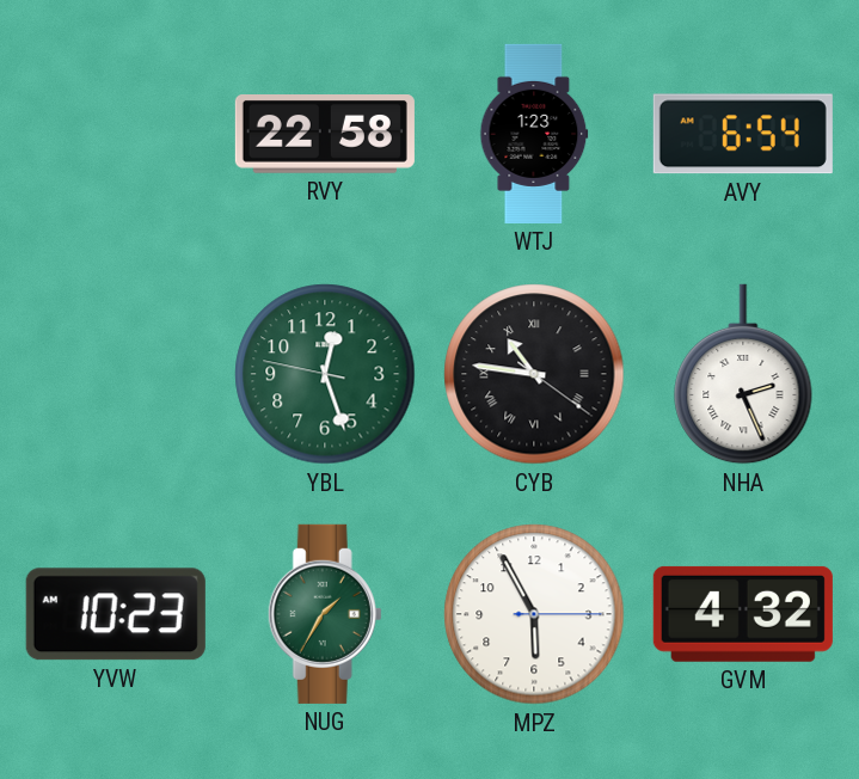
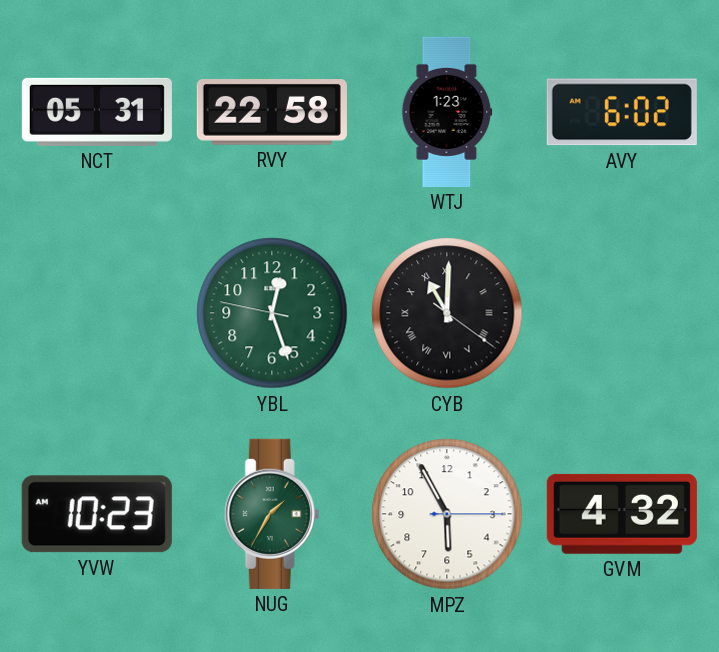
NCT: none -> 05:31 (97, 112)
AVY: 6:54 -> 6:02 (622, 112)
CYB: 10:46 -> 11:00 (447, 313)
NHA: 2:26 -> none (743, 374)
